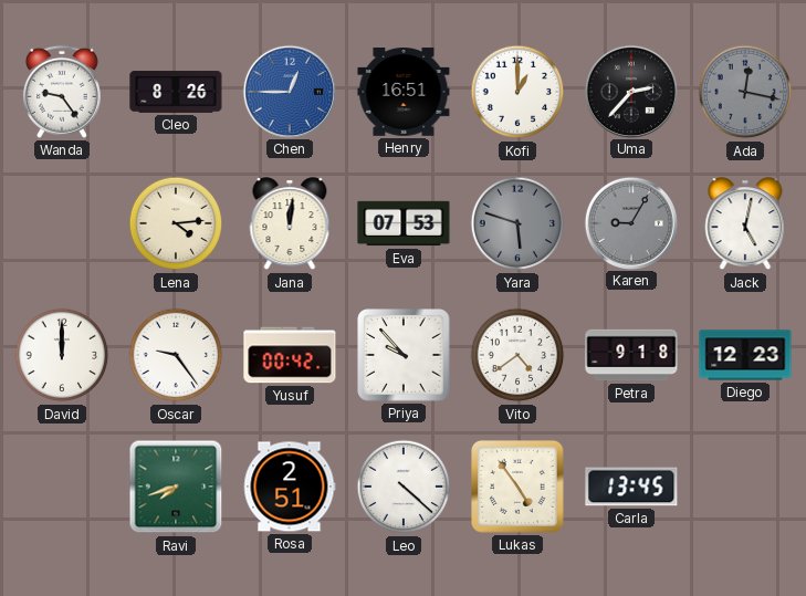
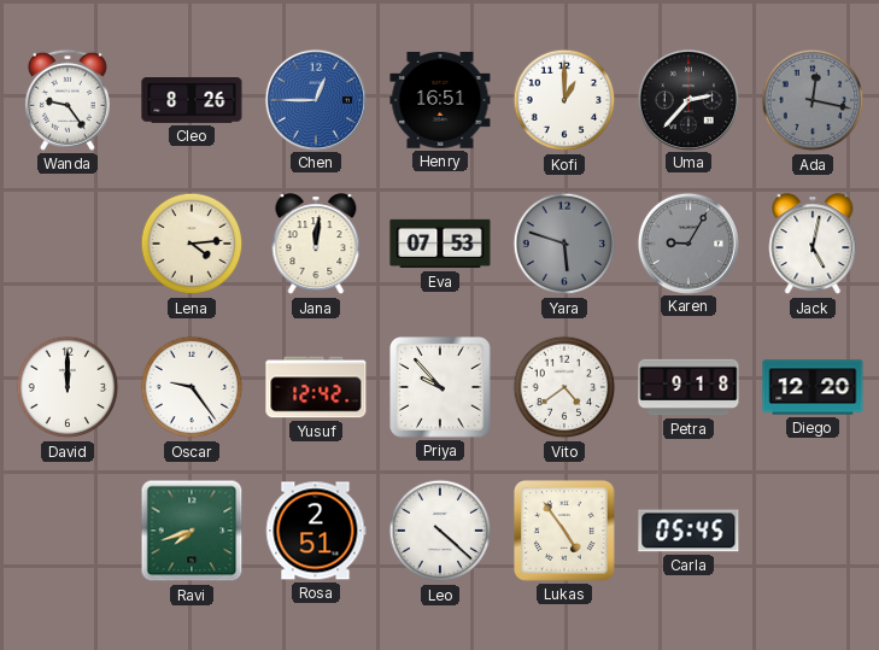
Yusuf: 00:42 -> 12:42 (316, 387)
Diego: 12:23 -> 12:20 (813, 387)
Carla: 13:45 -> 05:45 (688, 531)
